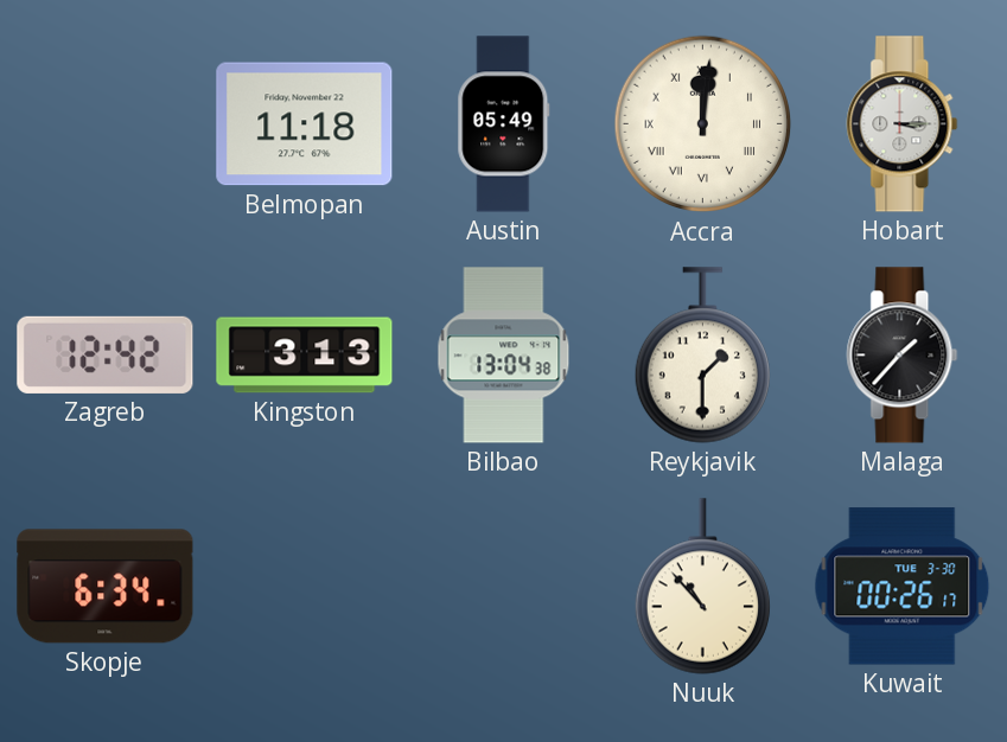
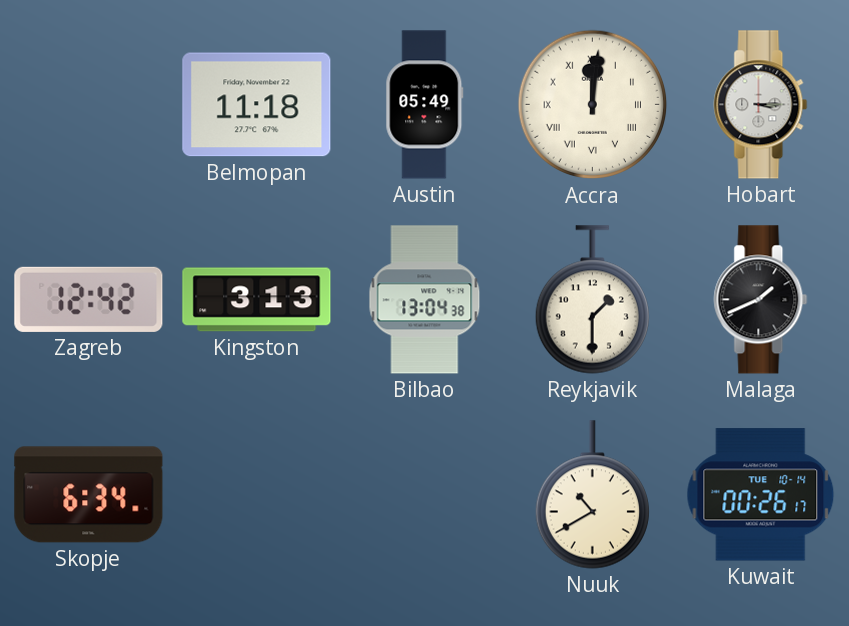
Malaga: 1:37 -> 1:41 (761, 300)
Nuuk: 10:53 -> 10:40 (592, 495)
Kuwait date: TUE 3-30 -> TUE 10-14 (761, 495)
